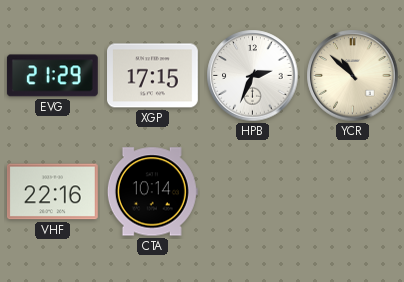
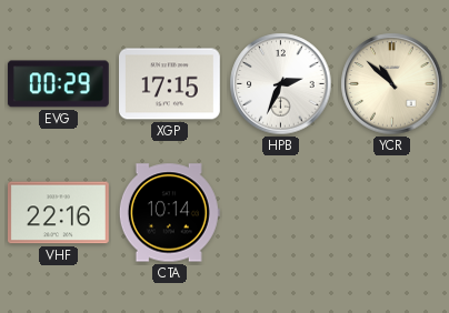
EVG: 21:29 -> 00:29 (58, 84)
